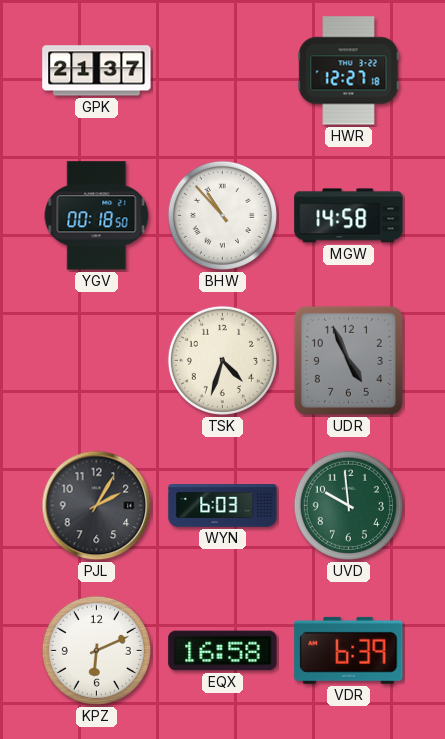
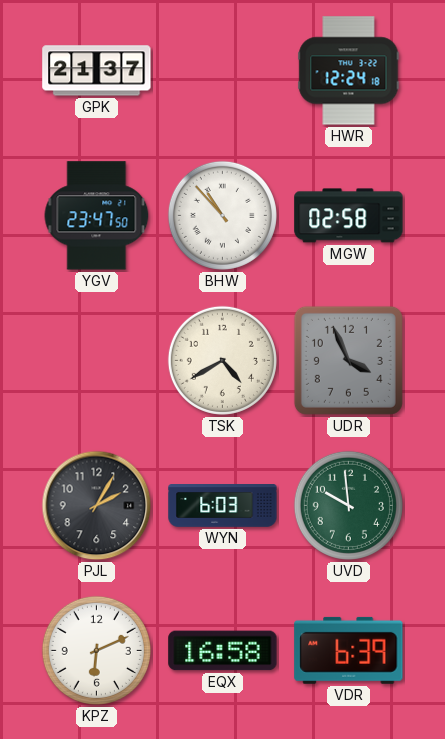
HWR: 12:27 -> 12:24 (349, 71)
YGV: 00:18 -> 23:47 (97, 216)
MGW: 14:58 -> 02:58 (349, 216)
TSK: 4:33 -> 4:40 (222, 360)
UDR: 4:56 -> 3:56 (348, 360)
